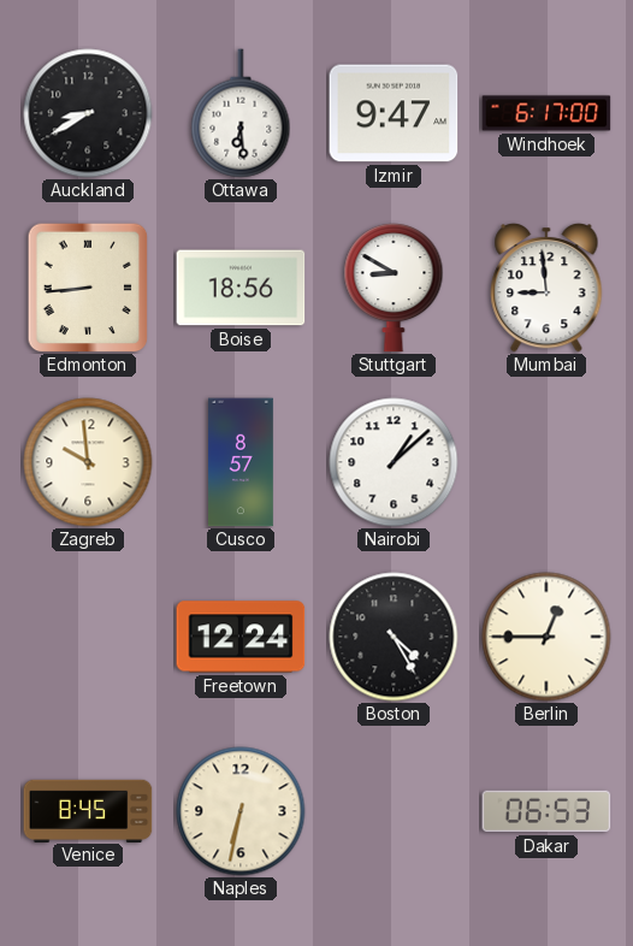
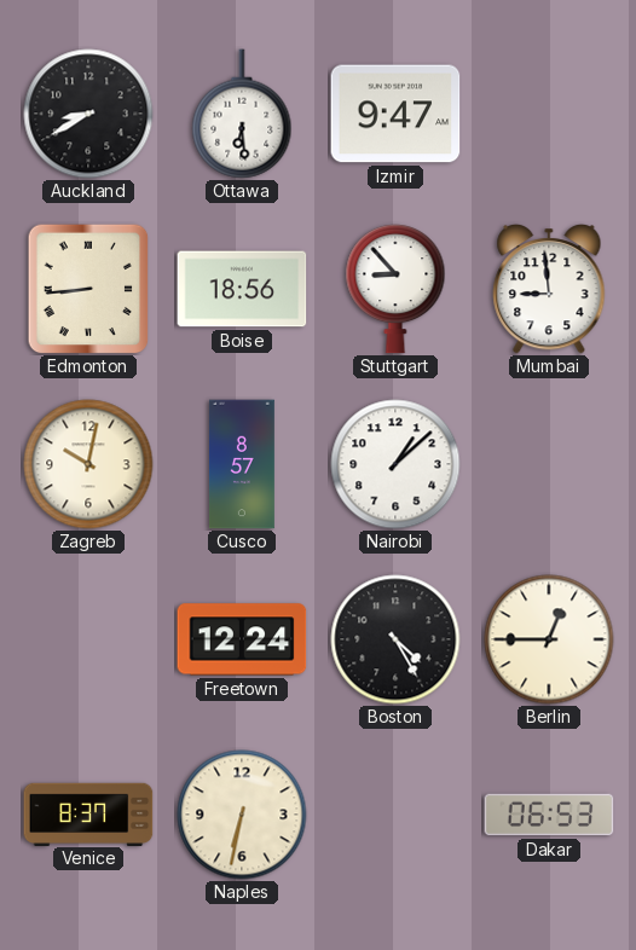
Windhoek: 6:17 -> none (546, 113)
Stuttgart: 8:50 -> 8:53 (395, 289)
Zagreb: 9:59 -> 10:02 (88, 464)
Venice: 8:45 -> 8:37 (88, 813)
